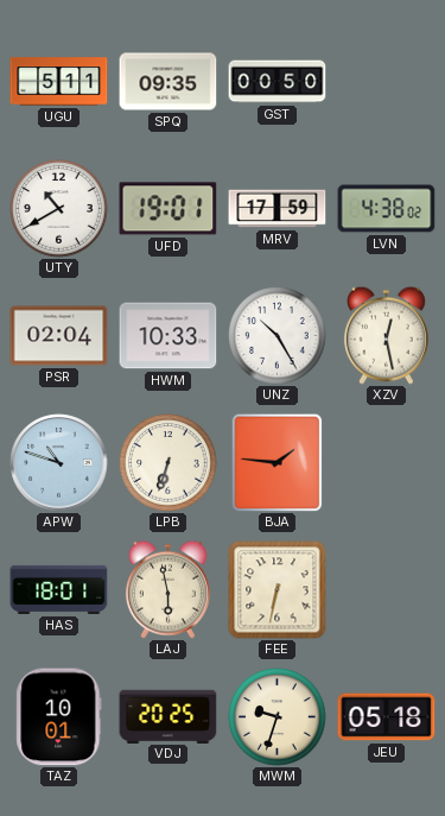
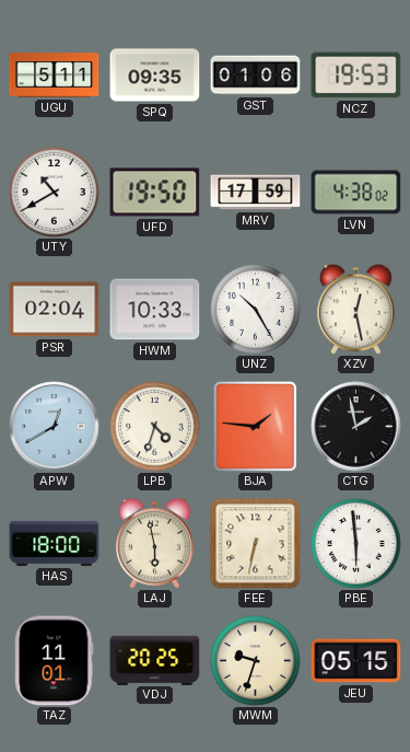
GST: 00:50 -> 01:06 (256, 76)
NCZ: none -> 19:53 (356, 76)
UFD: 19:01 -> 19:50 (155, 193)
APW: 10:48 -> 12:40 (55, 427)
LPB: 6:33 -> 4:33 (155, 427)
CTG: none -> 1:58 (356, 427)
HAS: 18:01 -> 18:00 (55, 543)
PBE: none -> 5:59 (356, 544)
TAZ: 10:01 -> 11:01 (55, 661)
JEU: 05:18 -> 05:15 (356, 661)
